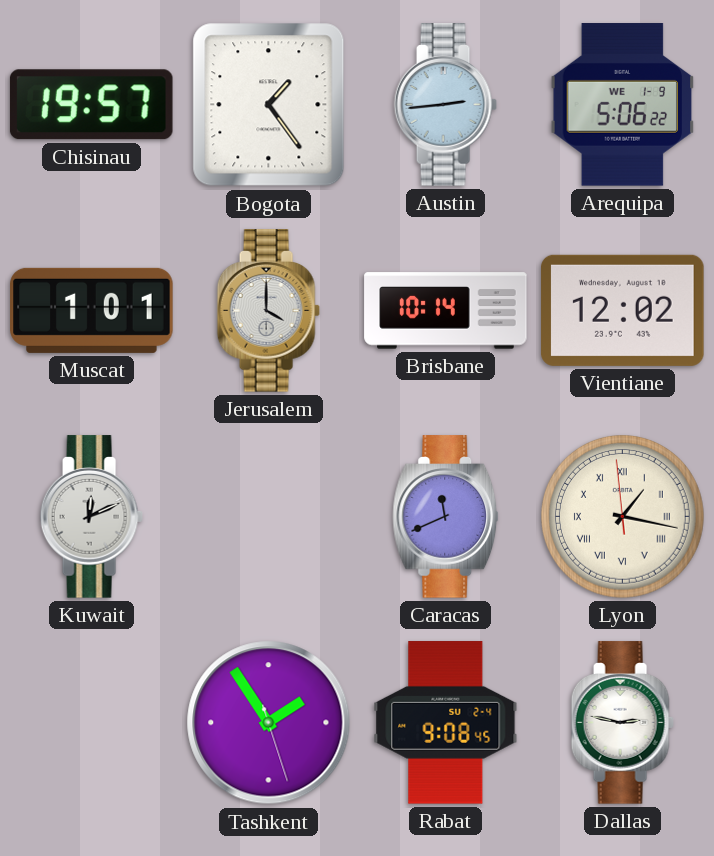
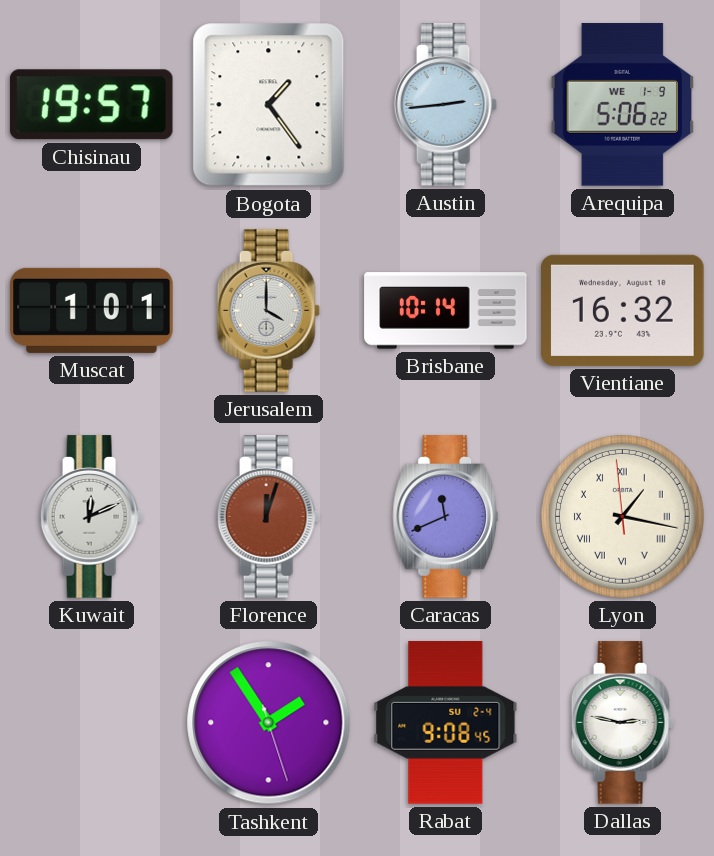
Vientiane: 12:02 -> 16:32 (623, 310)
Florence: none -> 12:03 (268, 517)
